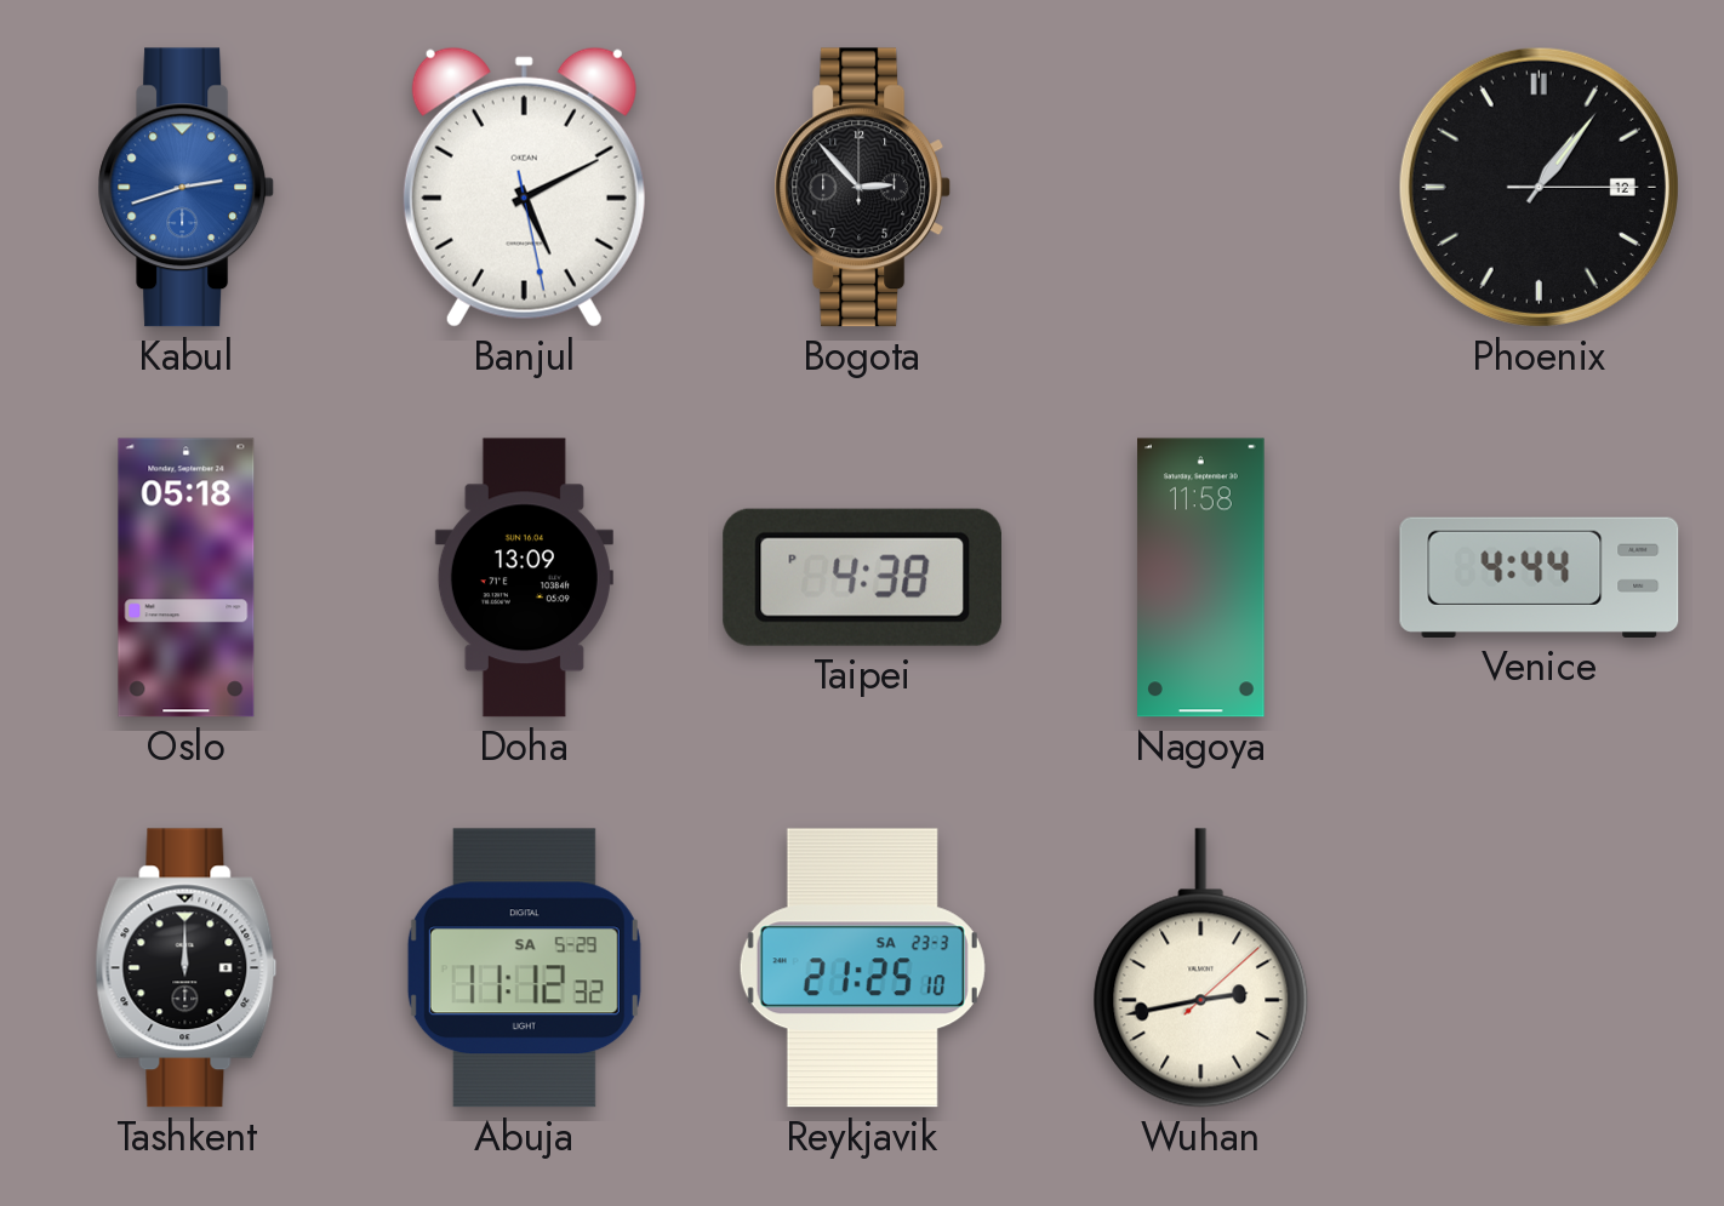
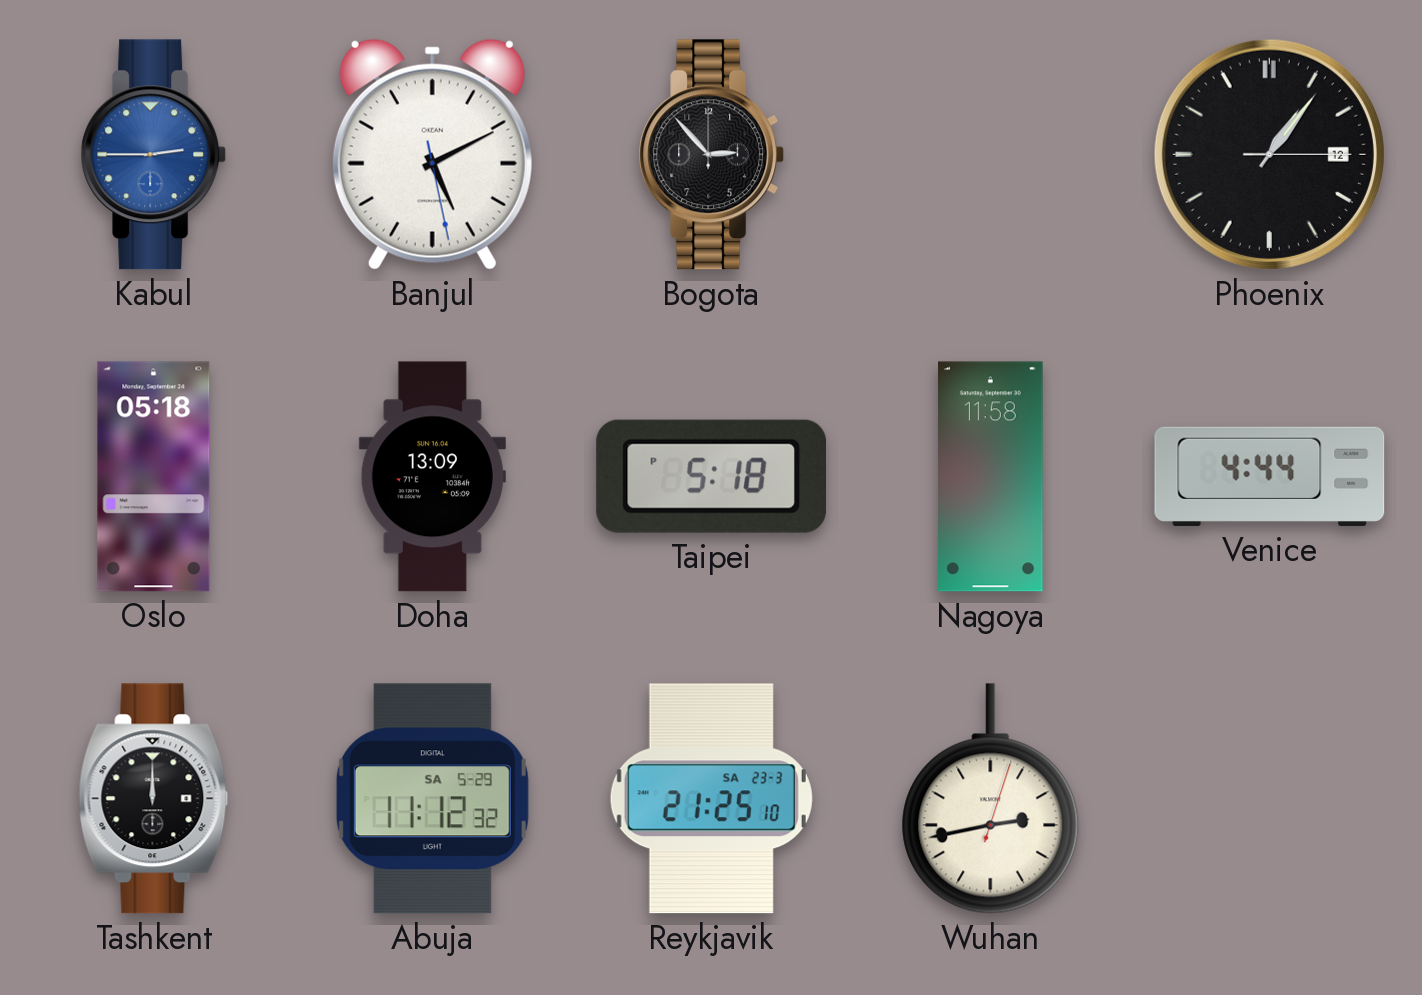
Kabul: 2:42 -> 2:45 (154, 155)
Taipei: 4:38 -> 5:18 (711, 476)
Wuhan: 2:43:08 -> 2:43:03 (991, 799)
